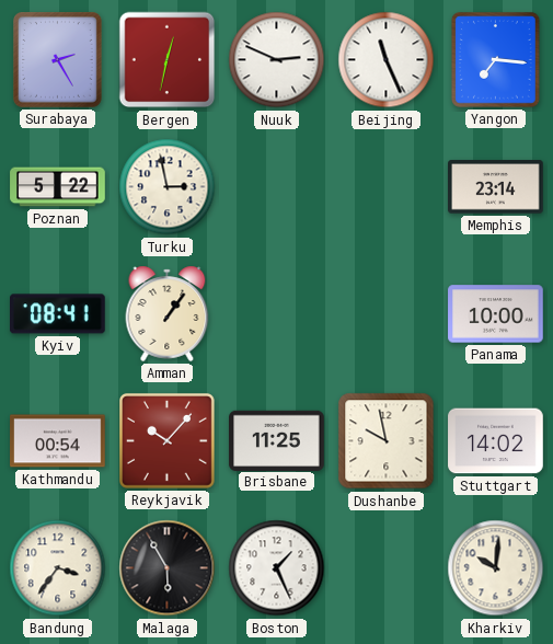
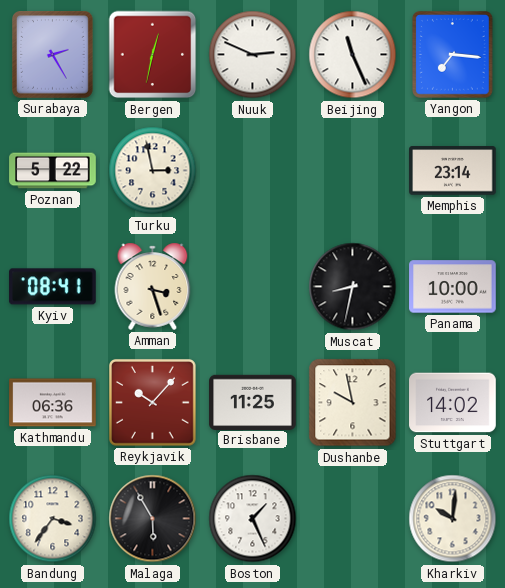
Amman: 1:06 -> 3:27 (153, 286)
Muscat: none -> 8:32 (353, 287)
Kathmandu: 00:54 -> 06:36 (53, 403)
